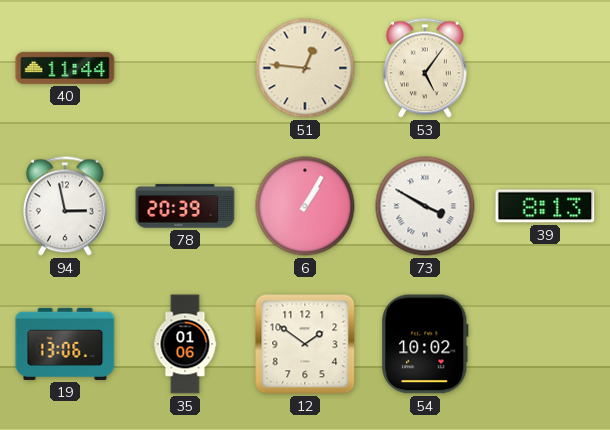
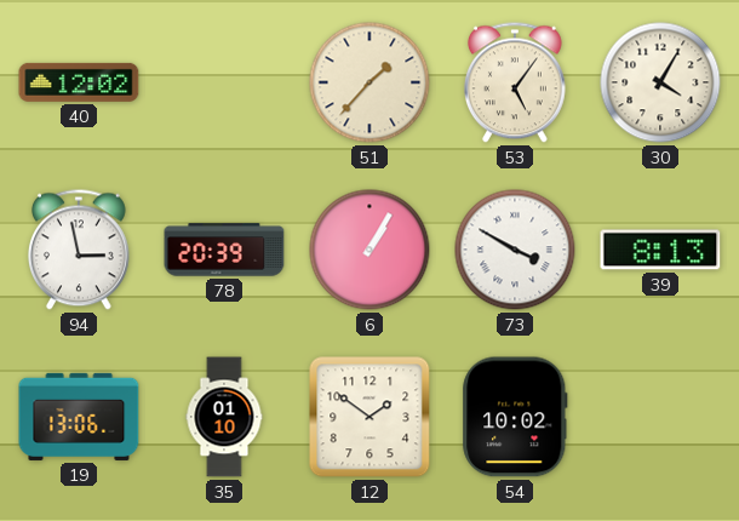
40: 11:44 -> 12:02 (79, 82)
51: 12:46 -> 1:37 (369, 82)
30: none -> 4:05 (660, 82)
35: 01:06 -> 01:10 (224, 417)
